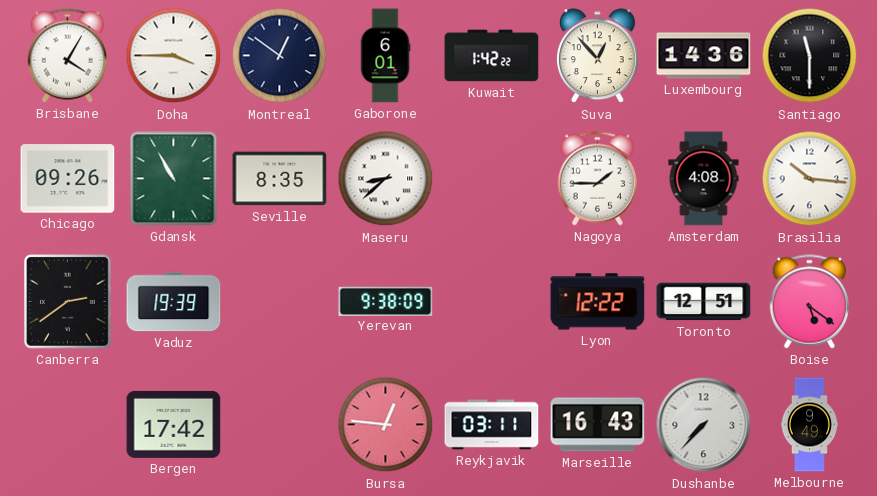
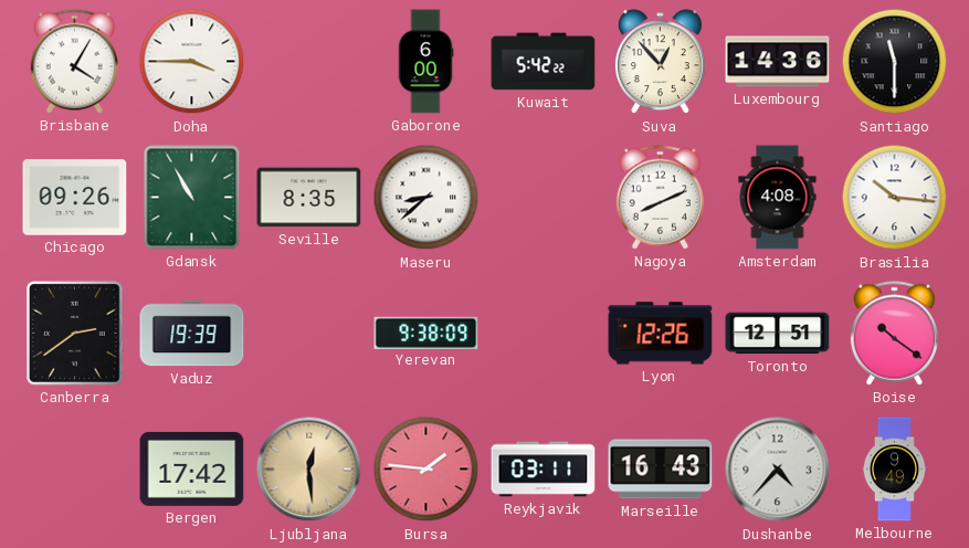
Montreal: 12:51 -> none (280, 56)
Gaborone: 6:01 -> 6:00 (425, 62)
Kuwait: 1:42 -> 5:42 (544, 62)
Nagoya: 1:45 -> 8:11 (660, 198)
Lyon: 12:22 -> 12:26 (661, 334)
Boise: 5:21 -> 10:21 (894, 334)
Ljubljana: none -> 12:29 (309, 470)
Bursa: 12:46 -> 1:46 (426, 470)
Dushanbe: 7:37 -> 4:37 (778, 470)
